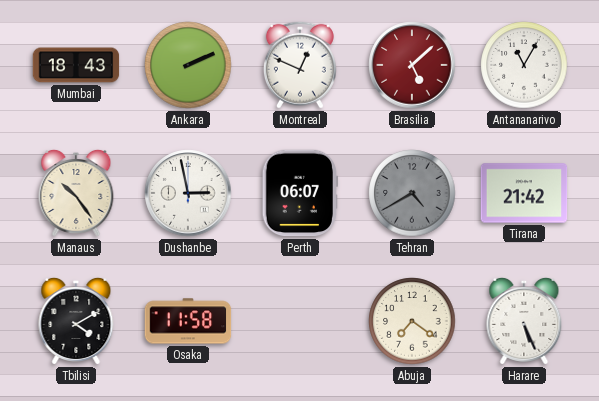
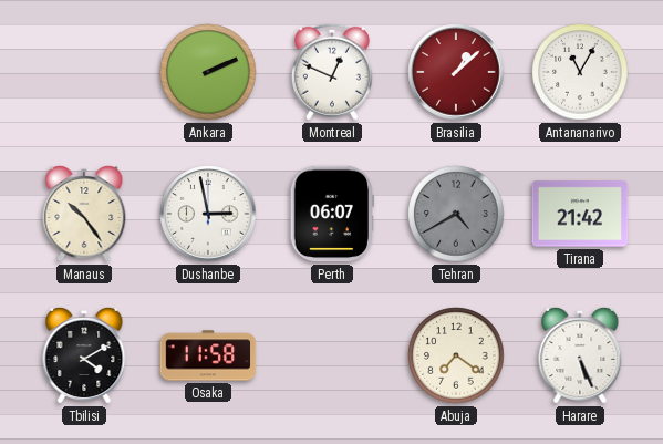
Mumbai: 18:43 -> none (76, 65)
Brasilia: 5:08 -> 1:08 (456, 72)
